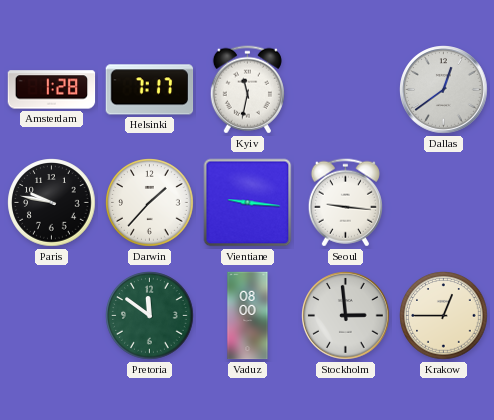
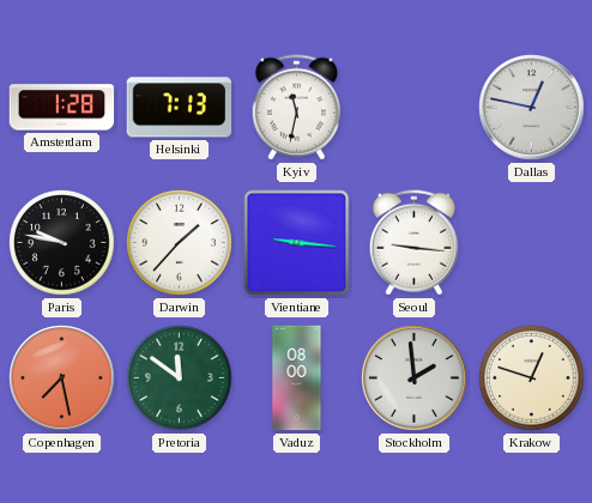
Helsinki: 7:17 -> 7:13 (180, 108)
Dallas: 12:39 -> 12:47 (532, 108)
Copenhagen: none -> 7:28 (62, 378)
Stockholm: 2:59 -> 1:59 (415, 378)
Krakow: 12:45 -> 12:48 (532, 378)
